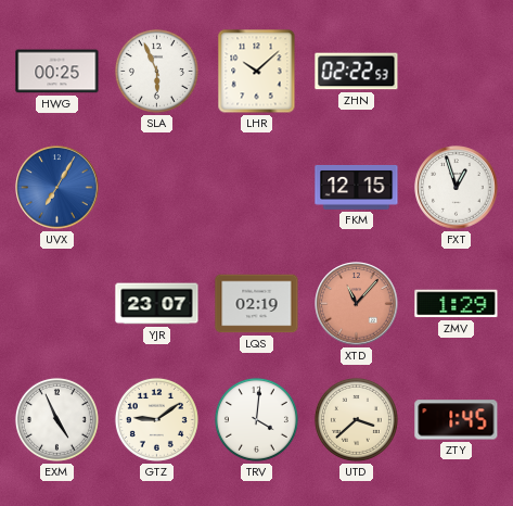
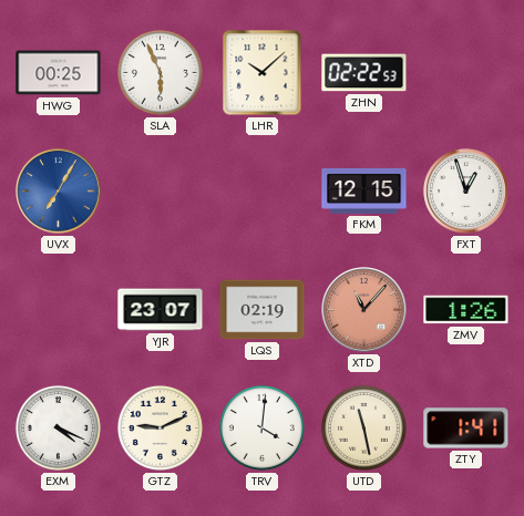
ZMV: 1:29 -> 1:26 (466, 310)
EXM: 4:56 -> 4:19 (58, 427)
GTZ: 9:09 -> 9:11 (160, 427)
UTD: 3:38 -> 11:28 (363, 427)
ZTY: 1:45 -> 1:41 (466, 429)
